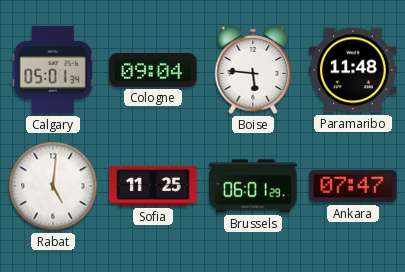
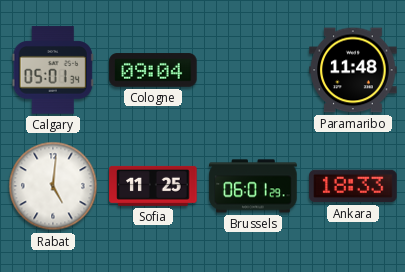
Boise: 5:46 -> none (253, 71)
Ankara: 07:47 -> 18:33 (353, 186)
